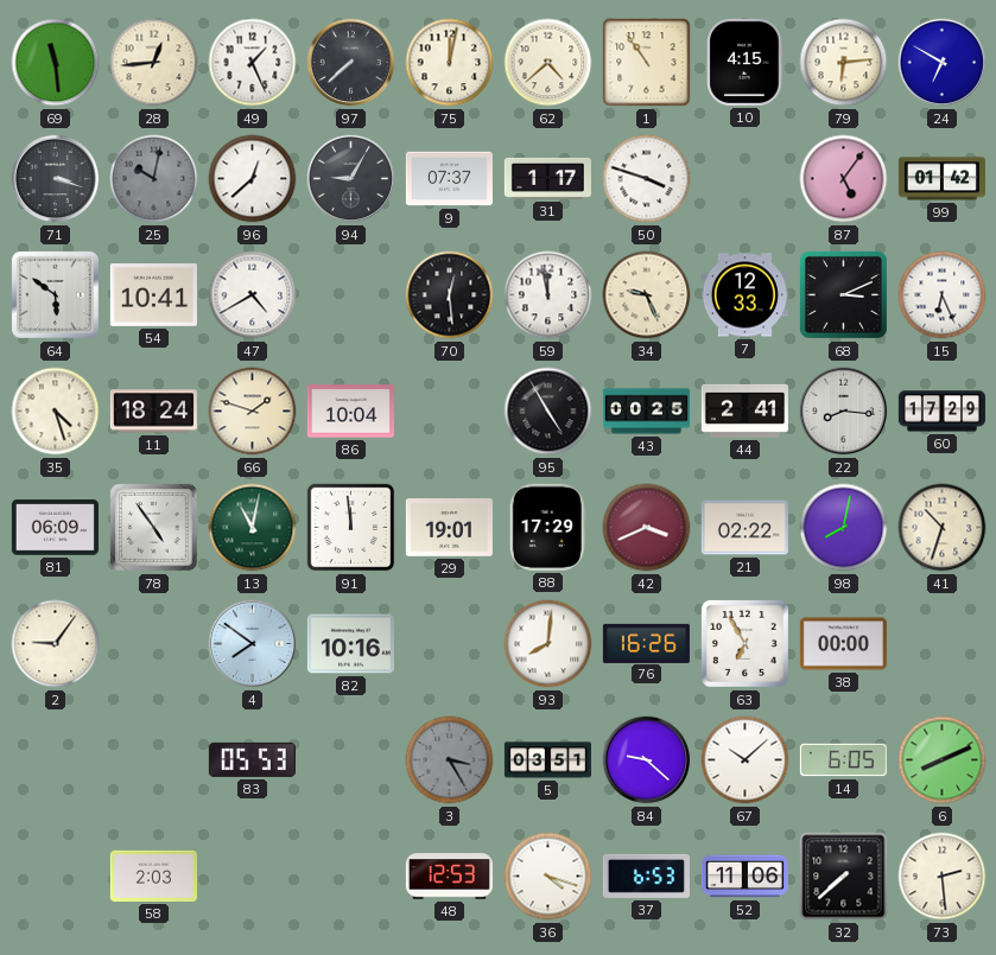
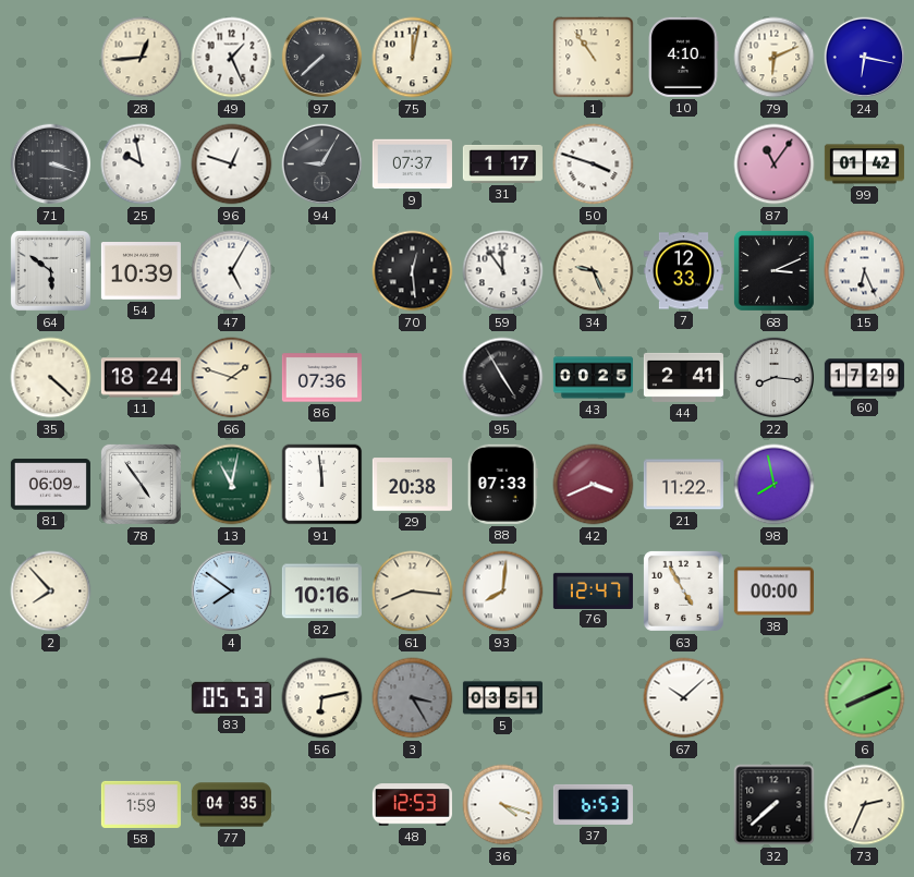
69: 11:29 -> none (56, 63)
62: 4:38 -> none (548, 63)
10: 4:15 -> 4:10 (684, 57)
79: 6:14 -> 6:11 (775, 58)
24: 6:50 -> 6:17 (865, 58)
25: 10:02 -> 9:58 (142, 165)
25 dial: grey -> white (142, 165)
96: 12:38 -> 12:48 (232, 165)
87: 5:06 -> 11:06 (775, 165)
54: 10:41 -> 10:39 (141, 271)
47: 4:40 -> 5:05 (232, 271)
59: 11:58 -> 11:54 (503, 271)
35: 4:27 -> 4:22 (51, 378)
86: 10:04 -> 07:36 (321, 378)
29: 19:01 -> 20:38 (412, 485)
88: 17:29 -> 07:33 (502, 484)
21: 02:22 -> 11:22 (683, 485)
98: 8:02 -> 7:58 (775, 485)
41: 10:33 -> none (943, 528)
2: 9:06 -> 7:53 (51, 592)
61: none -> 8:16 (413, 592)
76: 16:26 -> 12:47 (593, 590)
63: 6:55 -> 4:55 (683, 590)
56: none -> 6:13 (322, 698)
84: 9:22 -> none (647, 760)
14: 6:05 -> none (843, 760)
58: 2:03 -> 1:59 (141, 804)
77: none -> 04:35 (231, 805)
52: 11:06 -> none (744, 877)
73: 2:29 -> 2:34 (865, 805)
